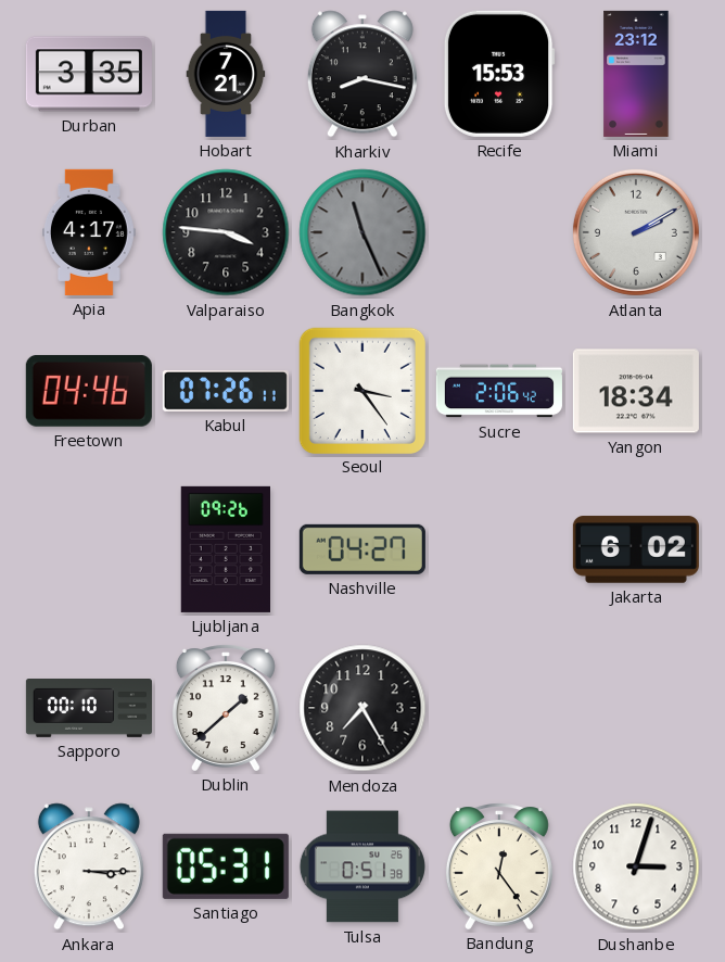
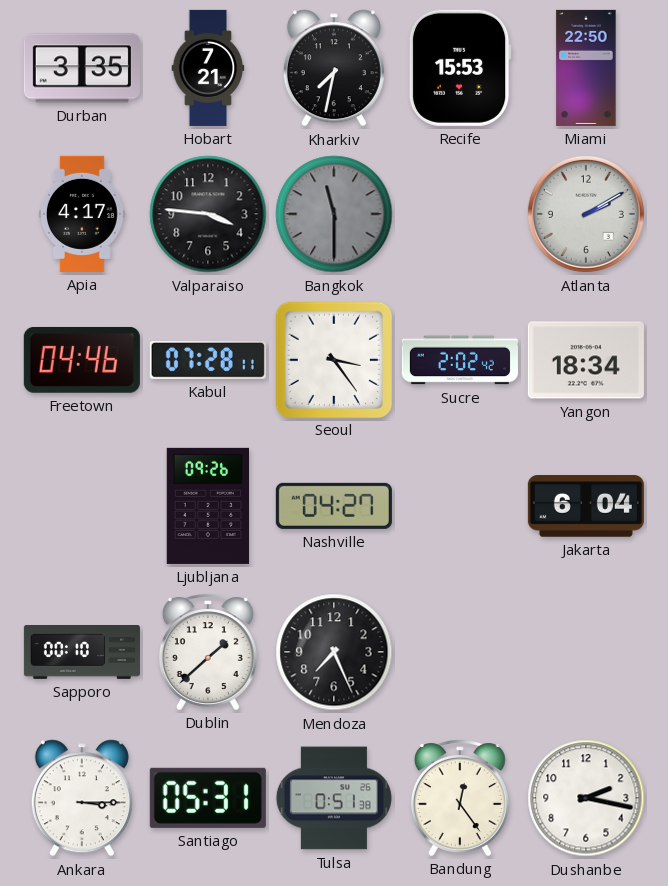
Kharkiv: 8:17 -> 7:32 (334, 68)
Miami: 23:12 -> 22:50 (586, 68)
Bangkok: 11:26 -> 11:30 (334, 214)
Kabul: 07:26 -> 07:28 (208, 360)
Sucre: 2:06 -> 2:02 (460, 360)
Jakarta: 6:02 -> 6:04 (586, 506)
Mendoza: 7:25 -> 7:26 (334, 652)
Dushanbe: 3:03 -> 2:17 (586, 798)
